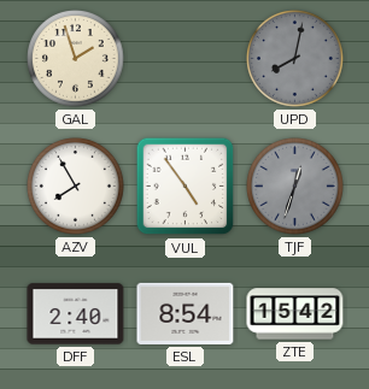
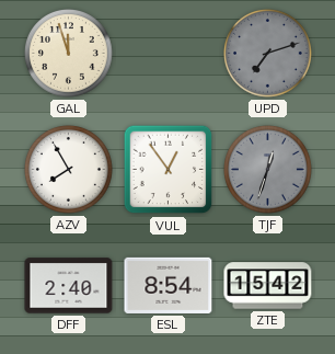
GAL: 1:57 -> 11:57 (69, 54)
UPD: 8:02 -> 7:12 (268, 54)
VUL: 4:54 -> 12:54 (169, 170)
